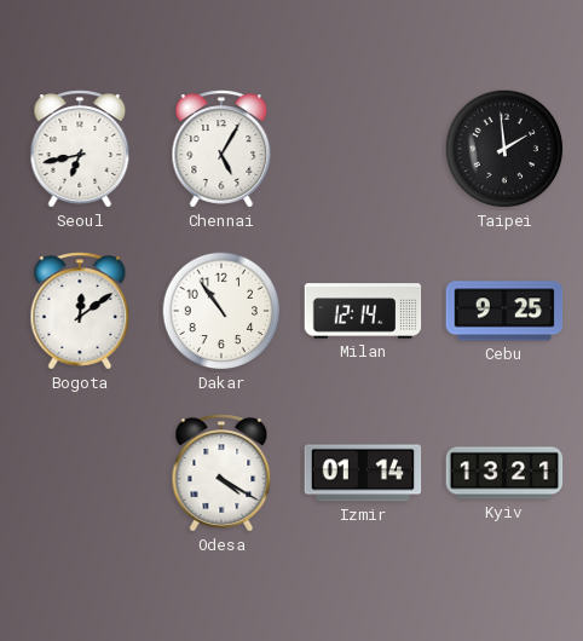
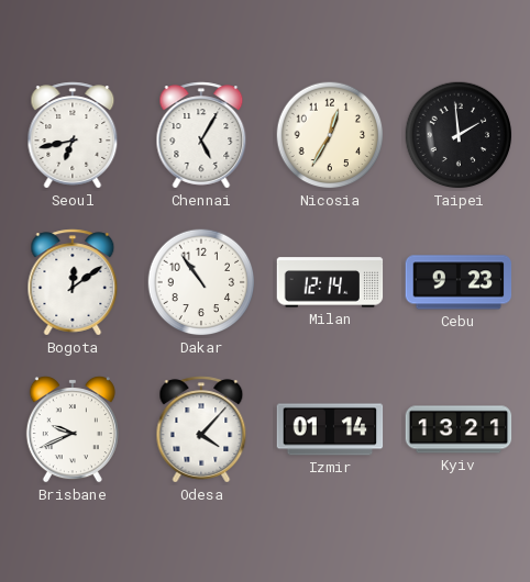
Nicosia: none -> 12:35 (330, 135)
Cebu: 9:25 -> 9:23 (459, 282)
Brisbane: none -> 9:41 (73, 429)
Odesa: 4:20 -> 4:07 (201, 429)
